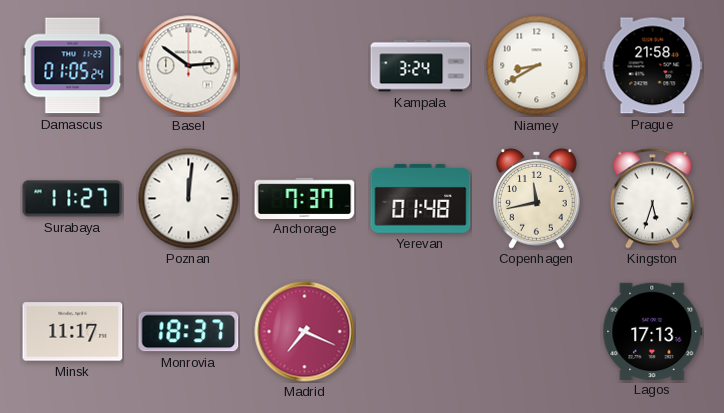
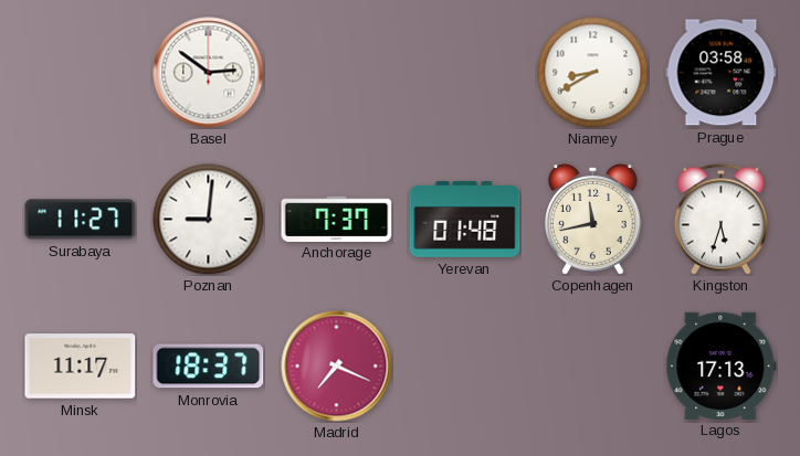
Damascus: 01:05 -> none (73, 66)
Kampala: 3:24 -> none (421, 66)
Prague: 21:58 -> 03:58 (722, 73)
Poznan: 12:01 -> 9:01 (209, 220)
